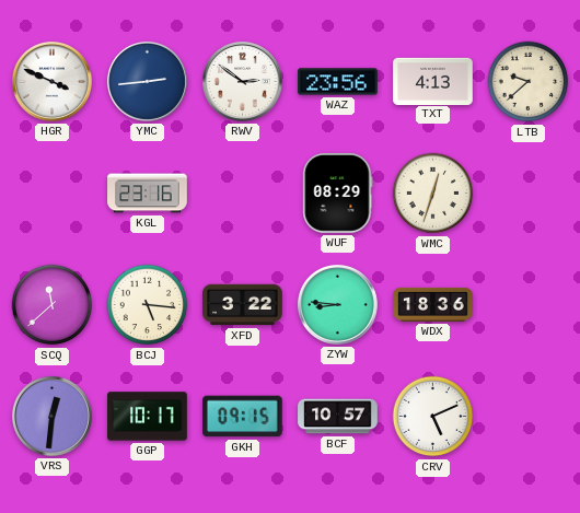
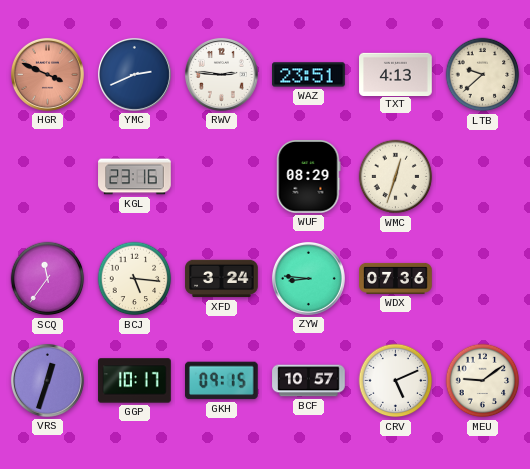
HGR dial: white -> salmon (47, 74)
YMC: 2:44 -> 2:41 (134, 74)
RWV: 2:51 -> 2:46 (221, 74)
WAZ: 23:56 -> 23:51 (309, 75)
SCQ: 11:38 -> 11:36 (48, 279)
XFD: 3:22 -> 3:24 (222, 279)
WDX: 18:36 -> 07:36 (396, 278)
VRS: 12:31 -> 12:33 (47, 380)
MEU: none -> 9:09 (483, 381)
